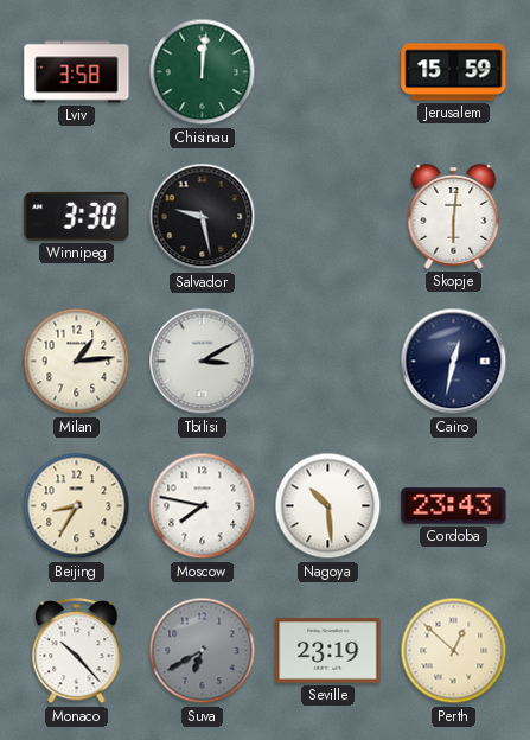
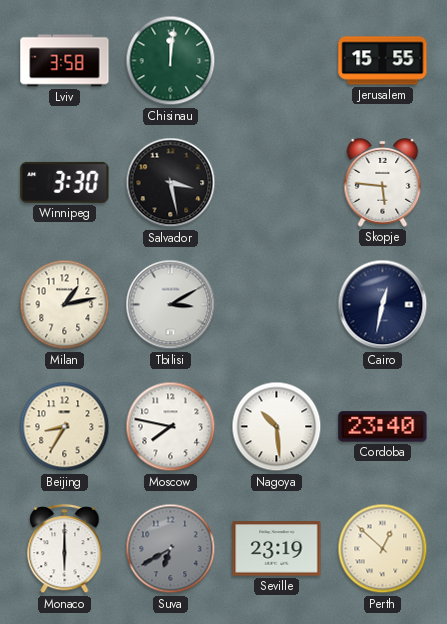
Jerusalem: 15:59 -> 15:55 (383, 61)
Salvador: 9:28 -> 3:28 (171, 183)
Skopje: 6:01 -> 5:46 (383, 183)
Milan: 1:14 -> 1:13 (65, 305)
Cordoba: 23:43 -> 23:40 (383, 427)
Monaco: 10:23 -> 6:00 (65, 550)
